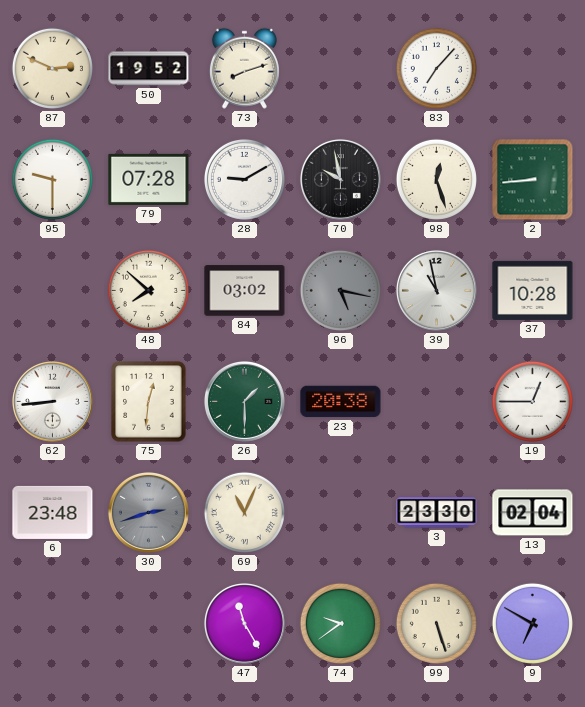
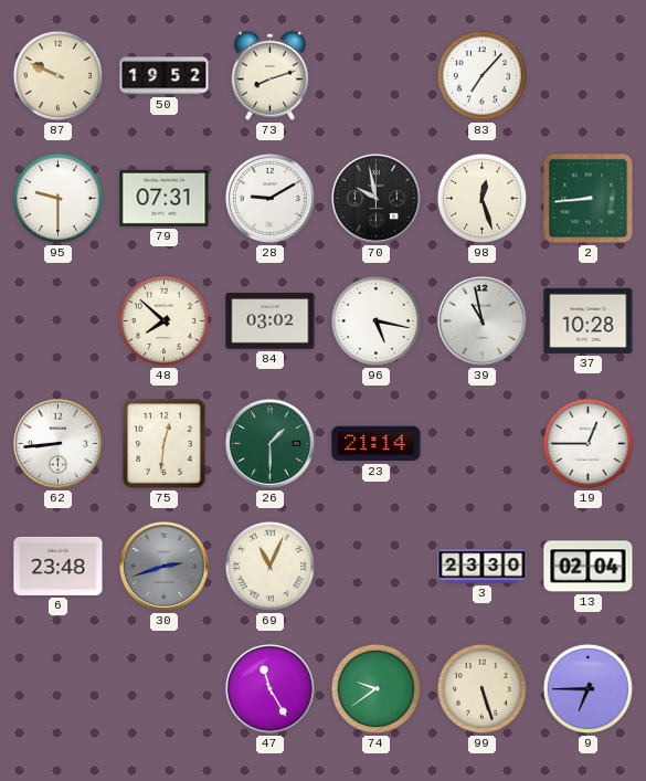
87: 2:49 -> 9:49 (57, 75)
79: 07:28 -> 07:31 (165, 198)
96 dial: grey -> white (375, 320)
23: 20:38 -> 21:14 (377, 444)
9: 6:50 -> 6:45 (587, 688)
